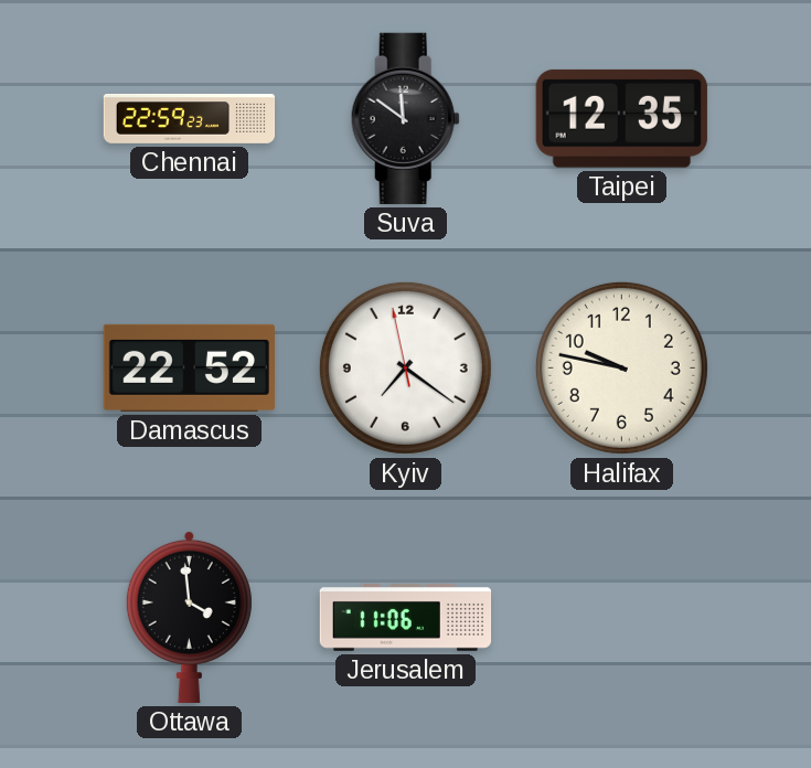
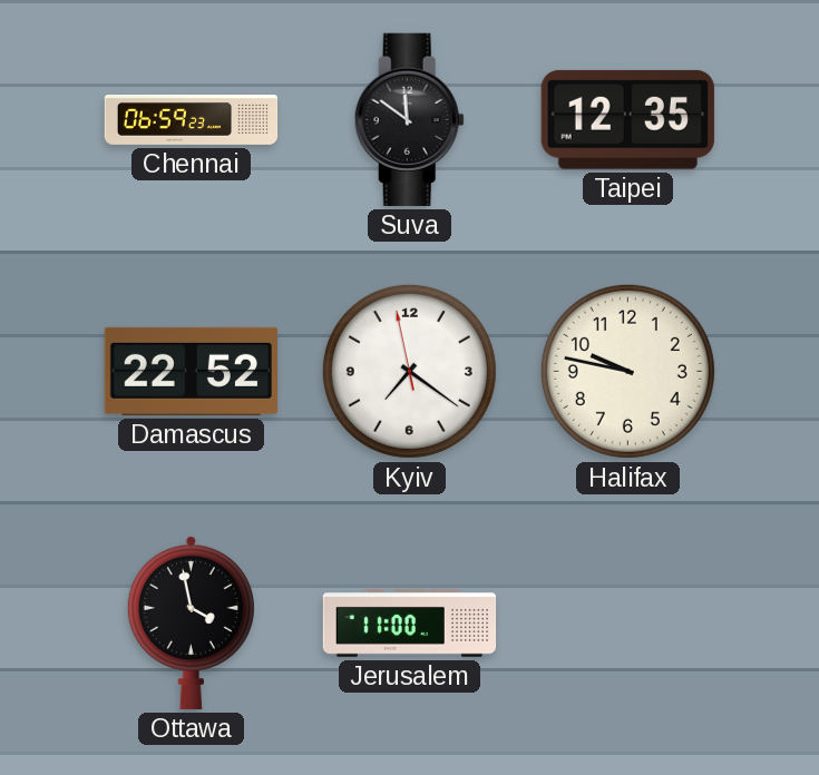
Chennai: 22:59 -> 06:59 (192, 120)
Ottawa: 3:59 -> 3:58 (191, 622)
Jerusalem: 11:06 -> 11:00 (410, 624)
